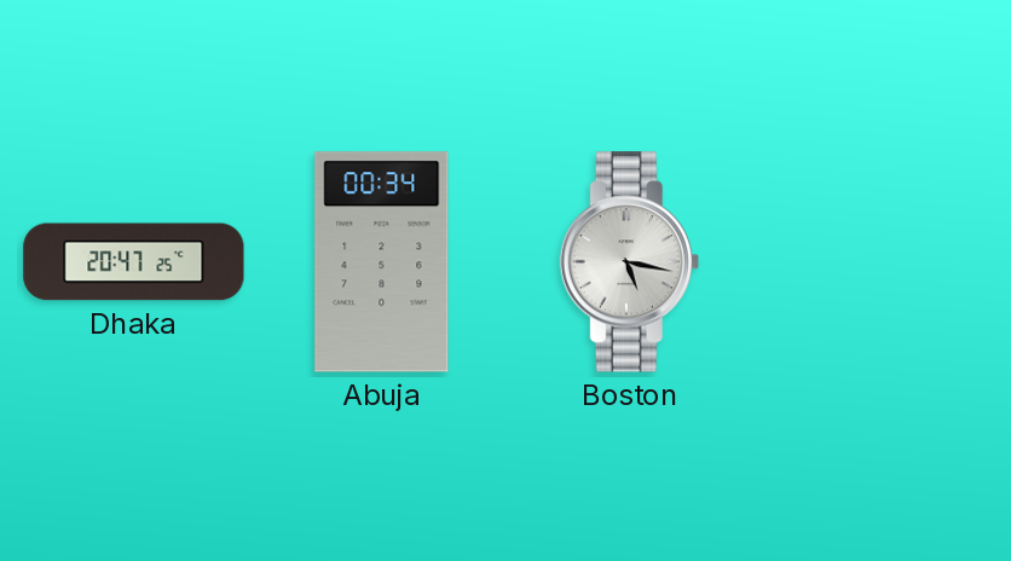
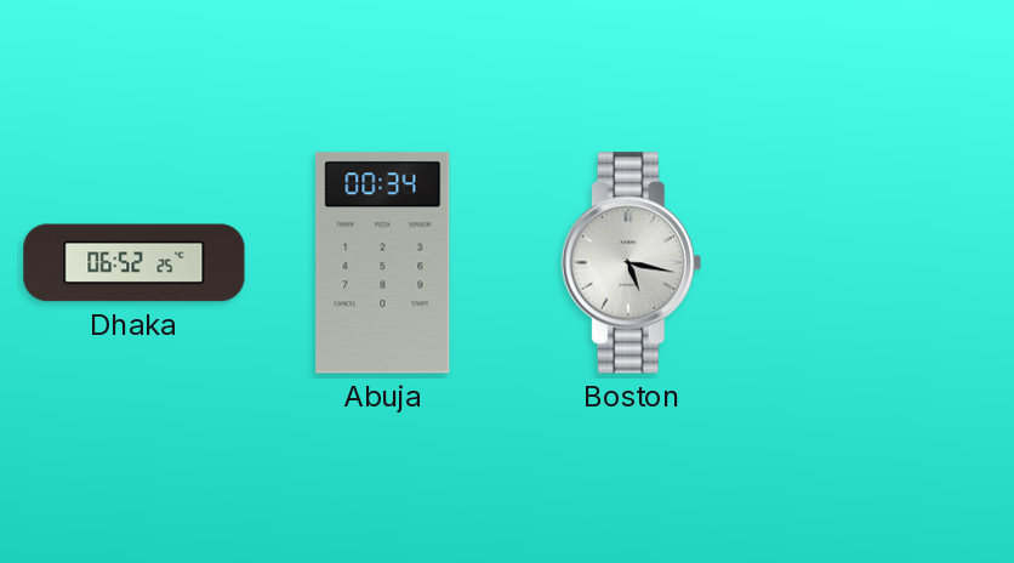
Dhaka: 20:47 -> 06:52 (135, 263)
